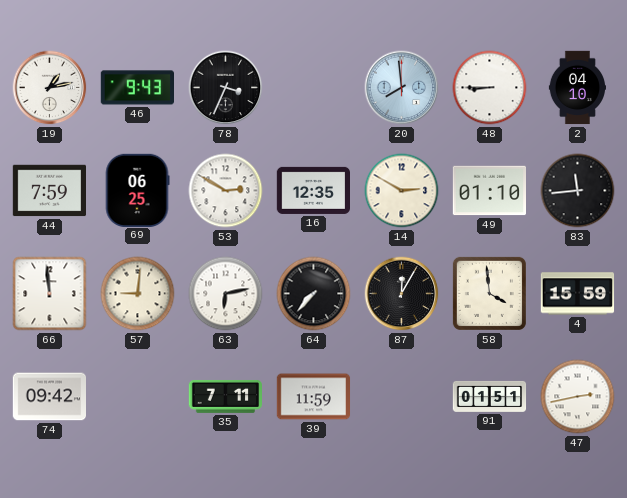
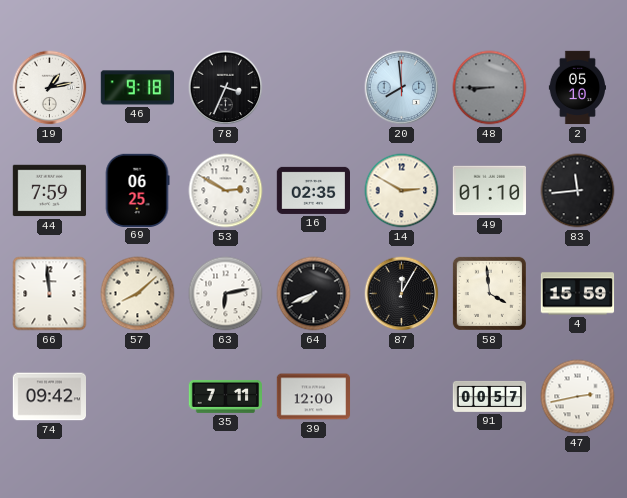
46: 9:43 -> 9:18 (137, 88)
48 dial: white -> grey (490, 88)
2: 04:10 -> 05:10 (577, 88)
16: 12:35 -> 02:35 (313, 190)
57: 9:01 -> 8:08 (138, 294)
64: 7:37 -> 7:41 (314, 294)
39: 11:59 -> 12:00 (314, 397)
91: 01:51 -> 00:57 (490, 396)
